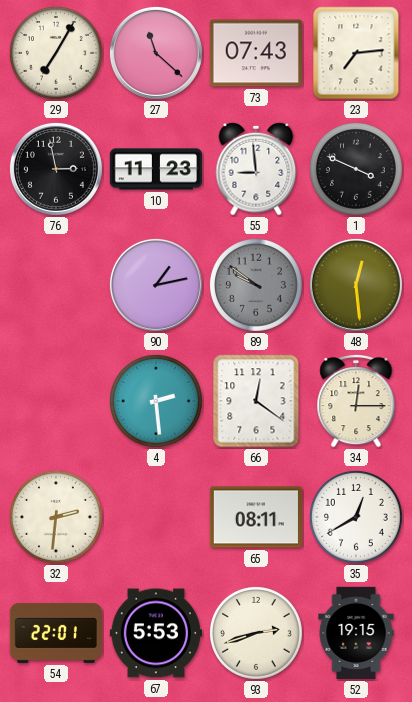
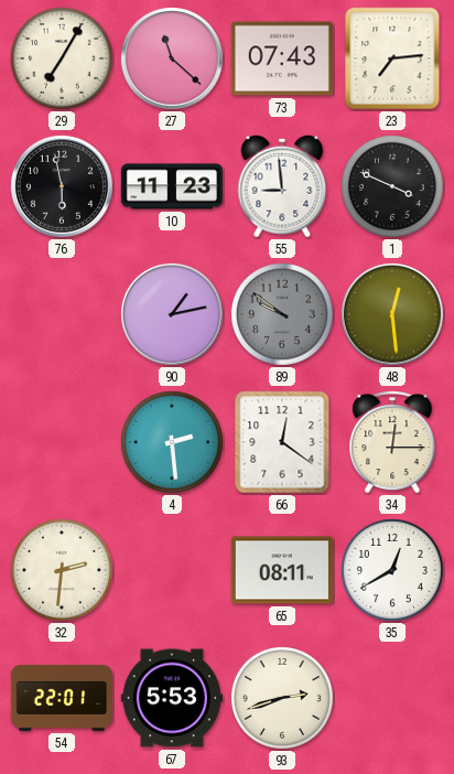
76: 2:58 -> 5:58 (62, 186)
52: 19:15 -> none (356, 633)
